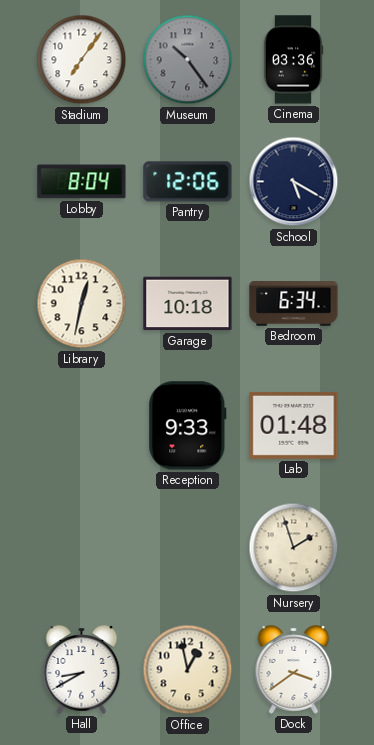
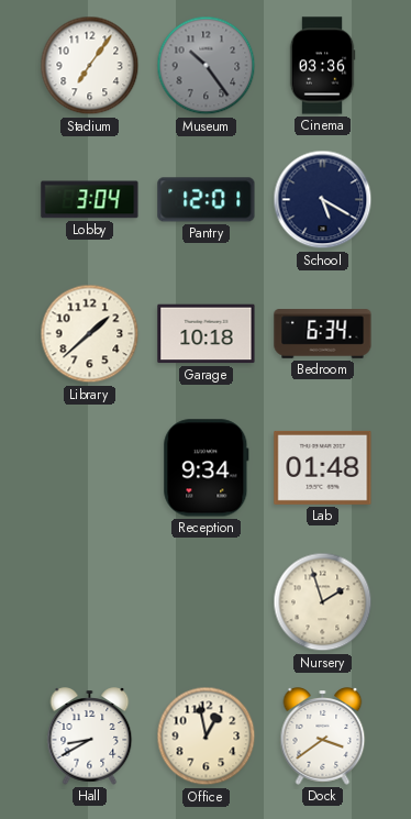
Lobby: 8:04 -> 3:04 (90, 200)
Pantry: 12:06 -> 12:01 (207, 200)
Library: 12:32 -> 1:38 (90, 334)
Reception: 9:33 -> 9:34 (207, 468)
